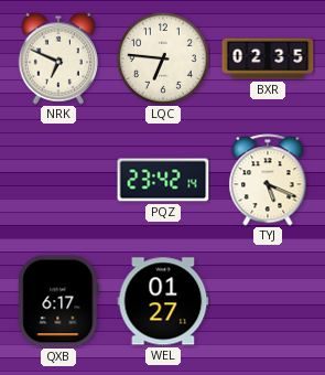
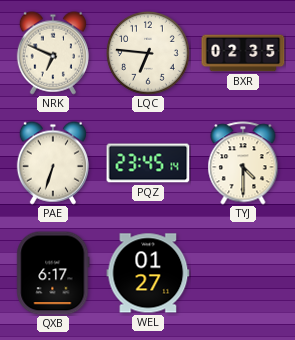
PAE: none -> 6:33 (52, 163)
PQZ: 23:42 -> 23:45 (148, 163)
TYJ: 5:19 -> 4:30 (243, 163)
